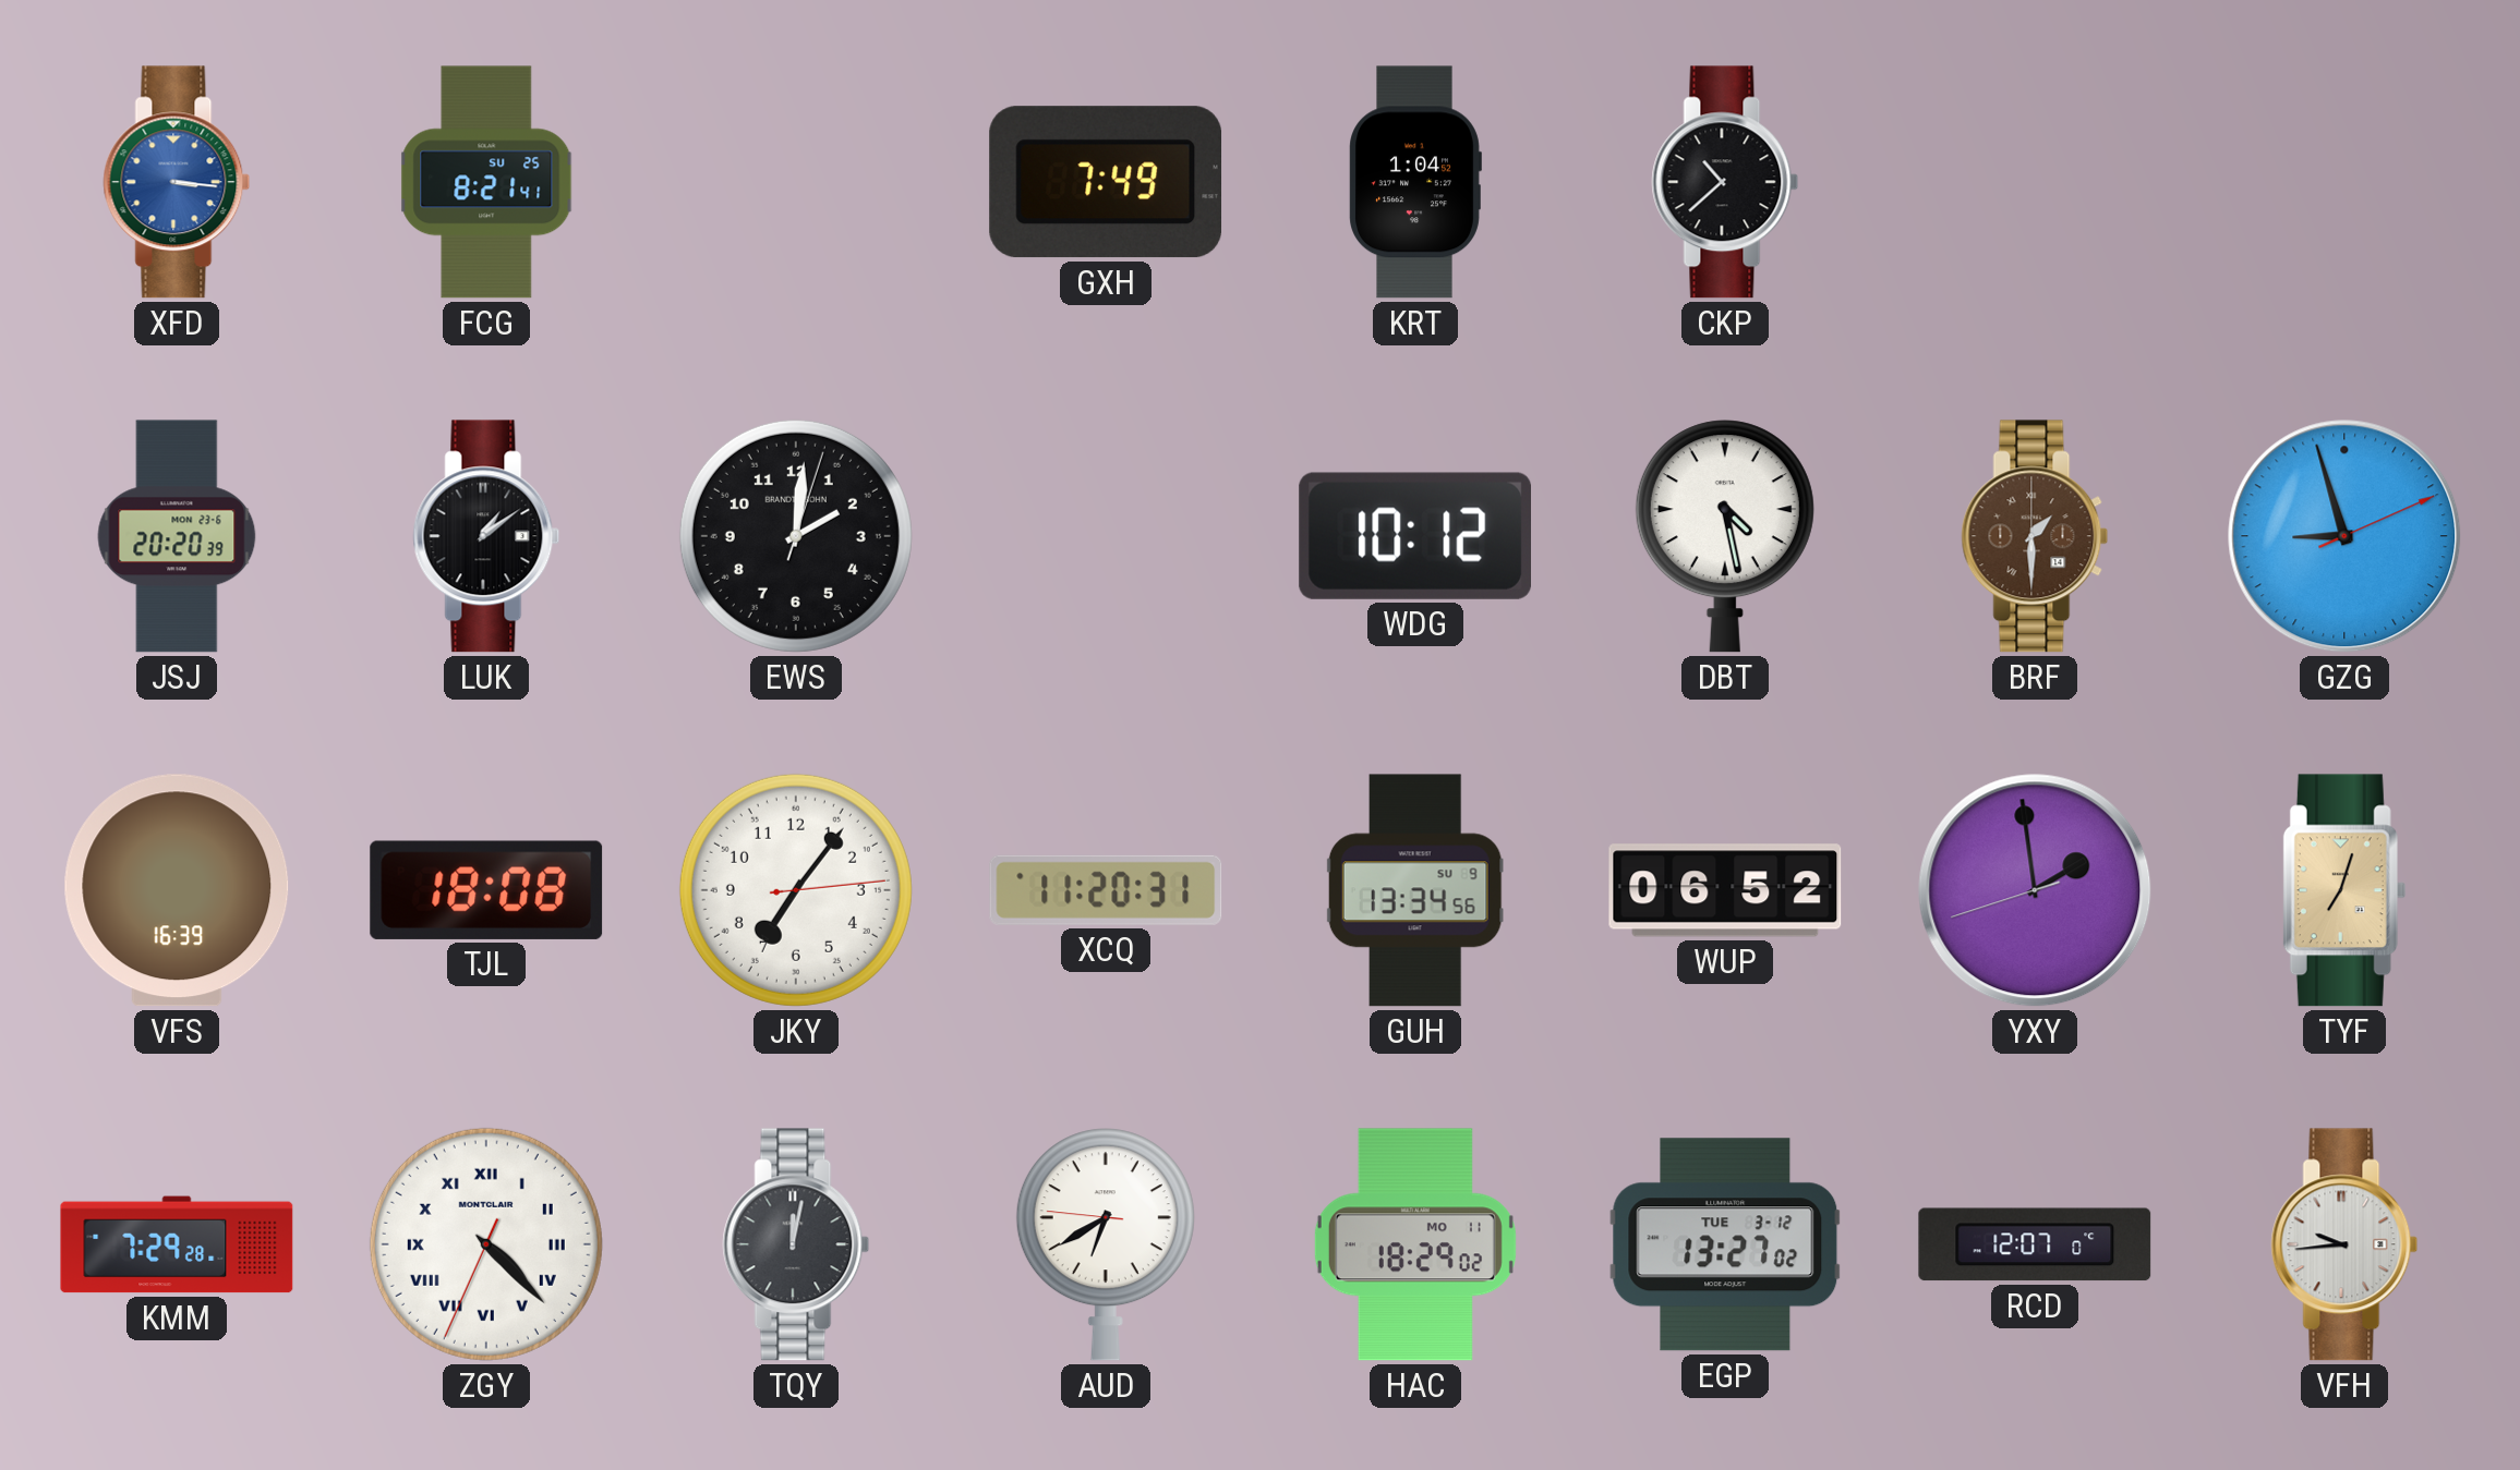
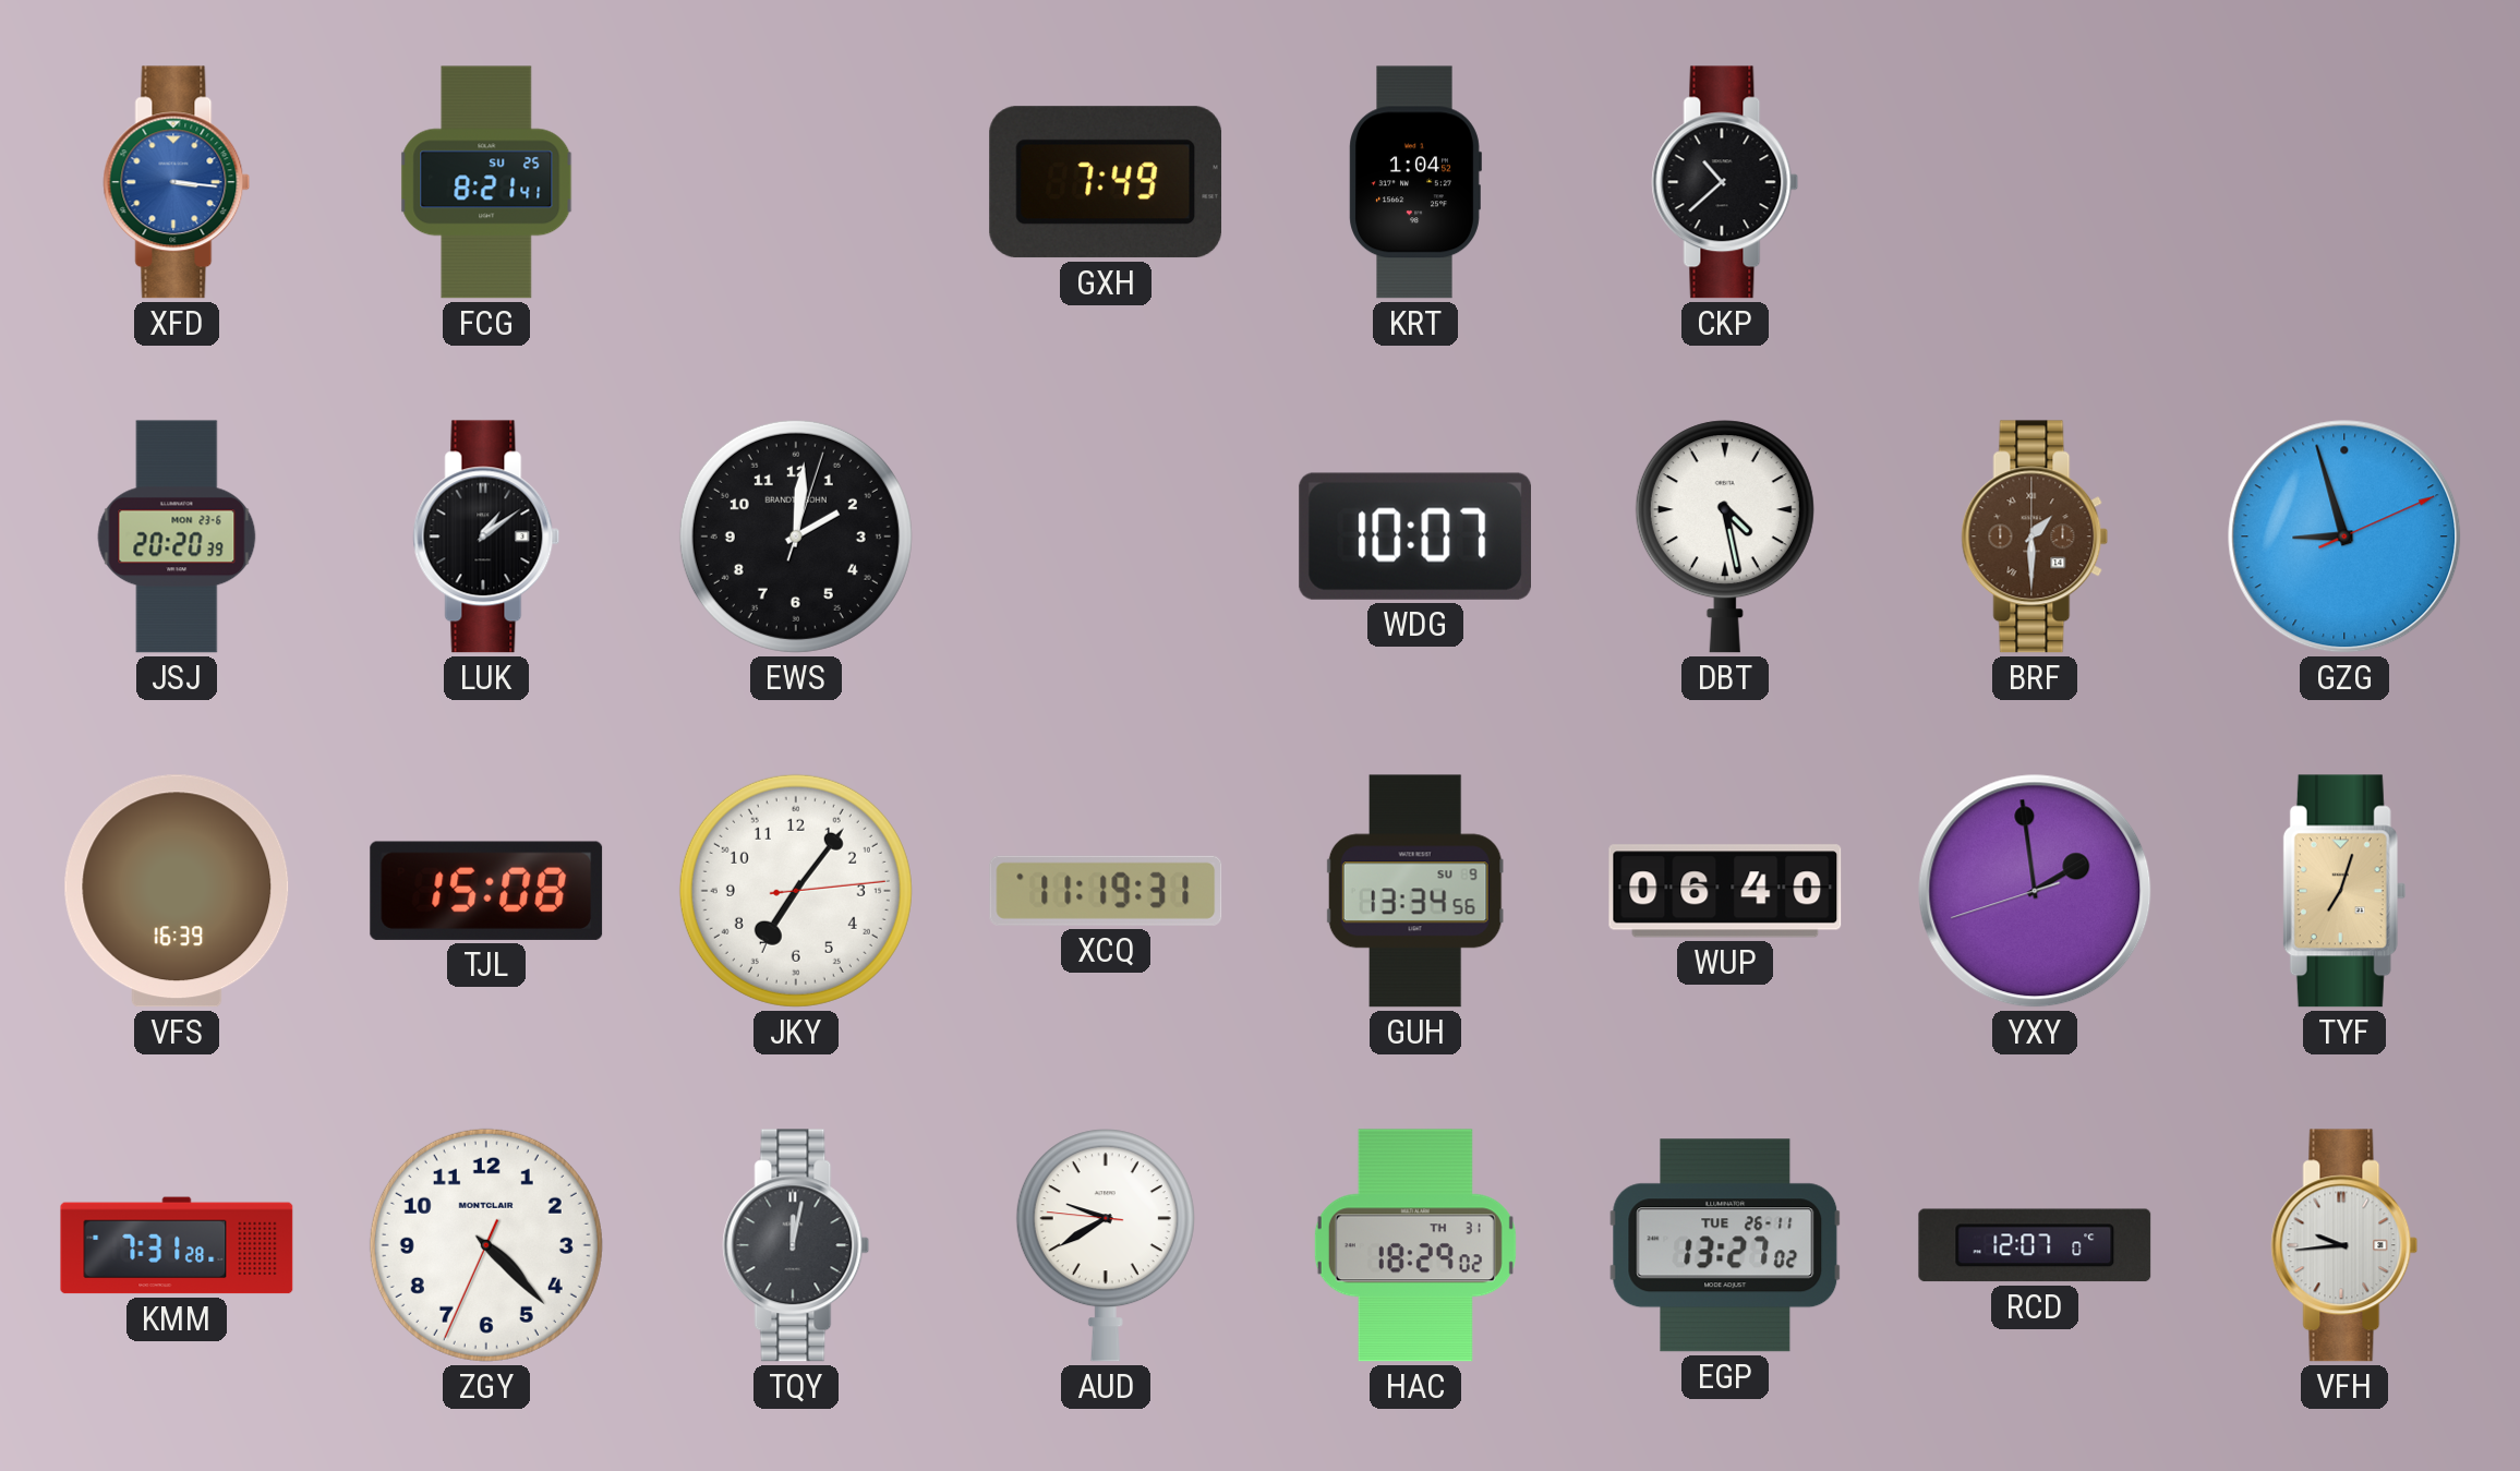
WDG: 10:12 -> 10:07 (1414, 536)
TJL: 18:08 -> 15:08 (486, 891)
XCQ: 11:20 -> 11:19 (1106, 891)
WUP: 06:52 -> 06:40 (1725, 891)
KMM: 7:29 -> 7:31 (177, 1245)
ZGY numerals: Roman -> Arabic (486, 1245)
AUD: 6:39 -> 9:39 (1106, 1245)
HAC date: MO 11 -> TH 31 (1415, 1245)
EGP date: TUE 3-12 -> TUE 26-11 (1725, 1245)
